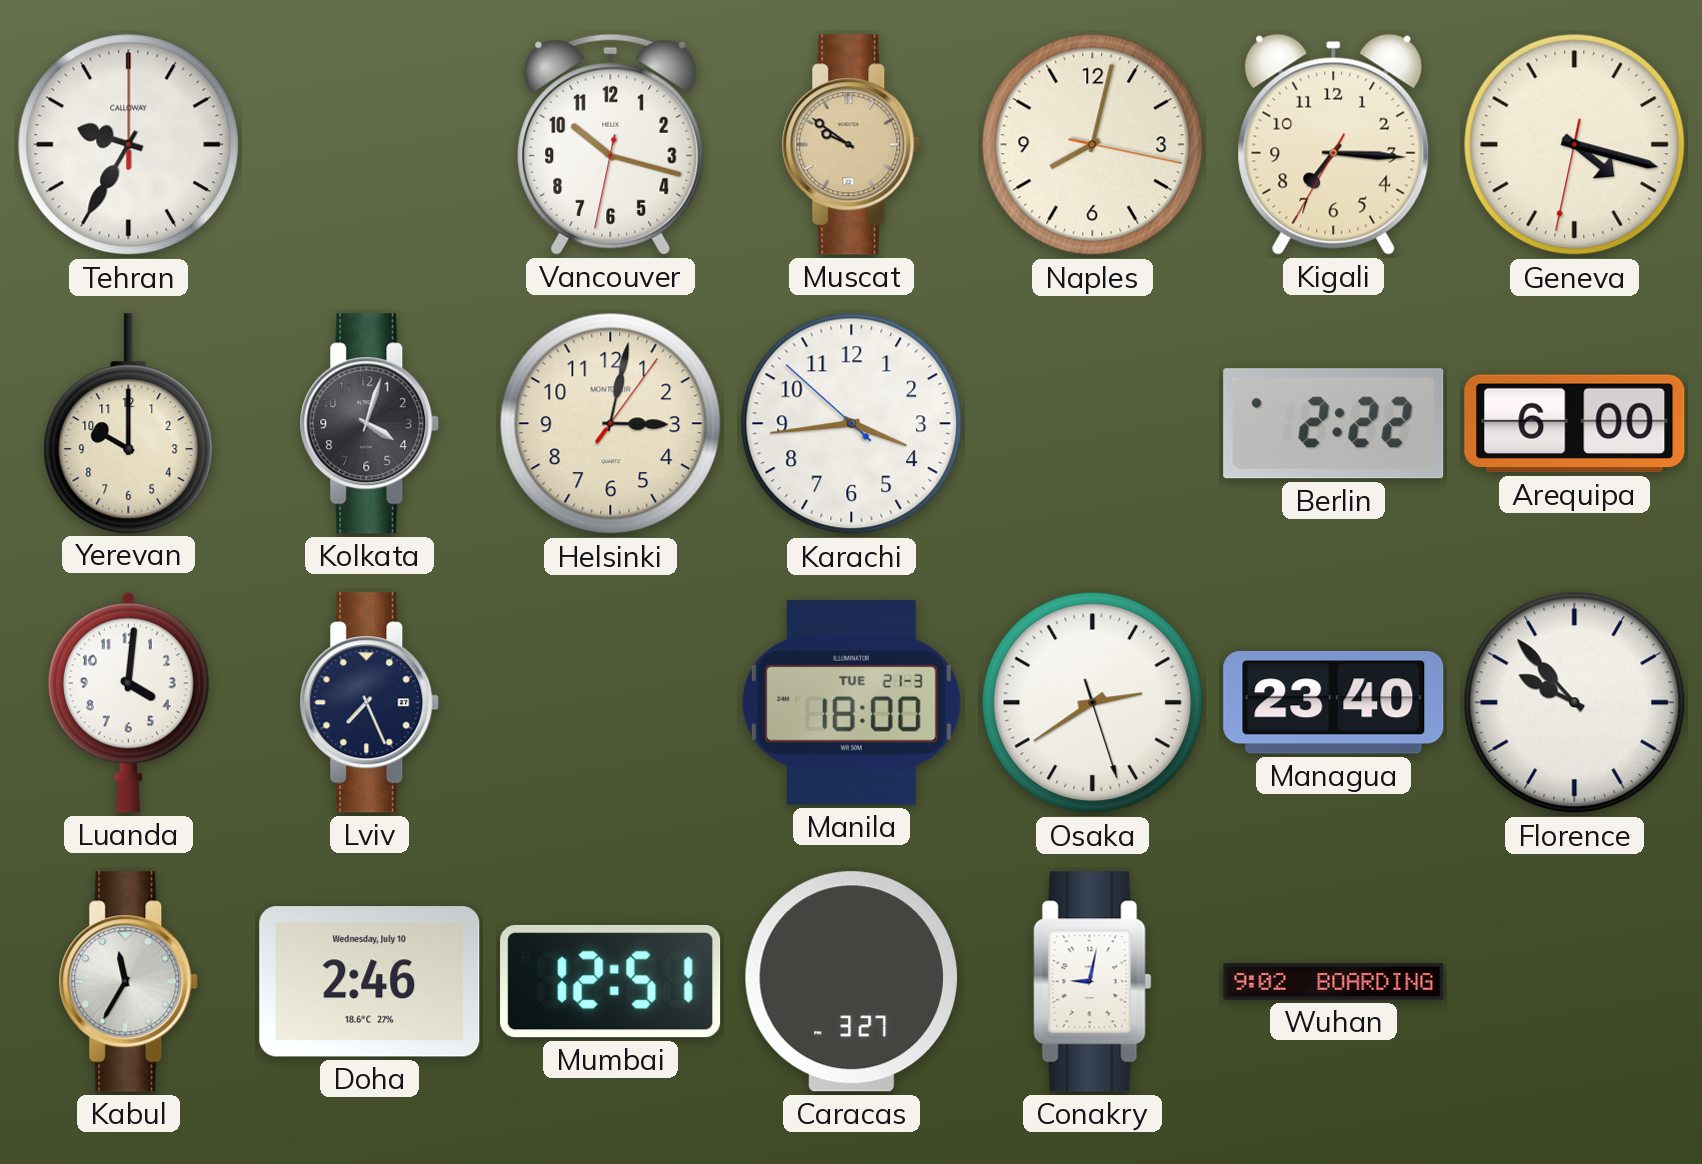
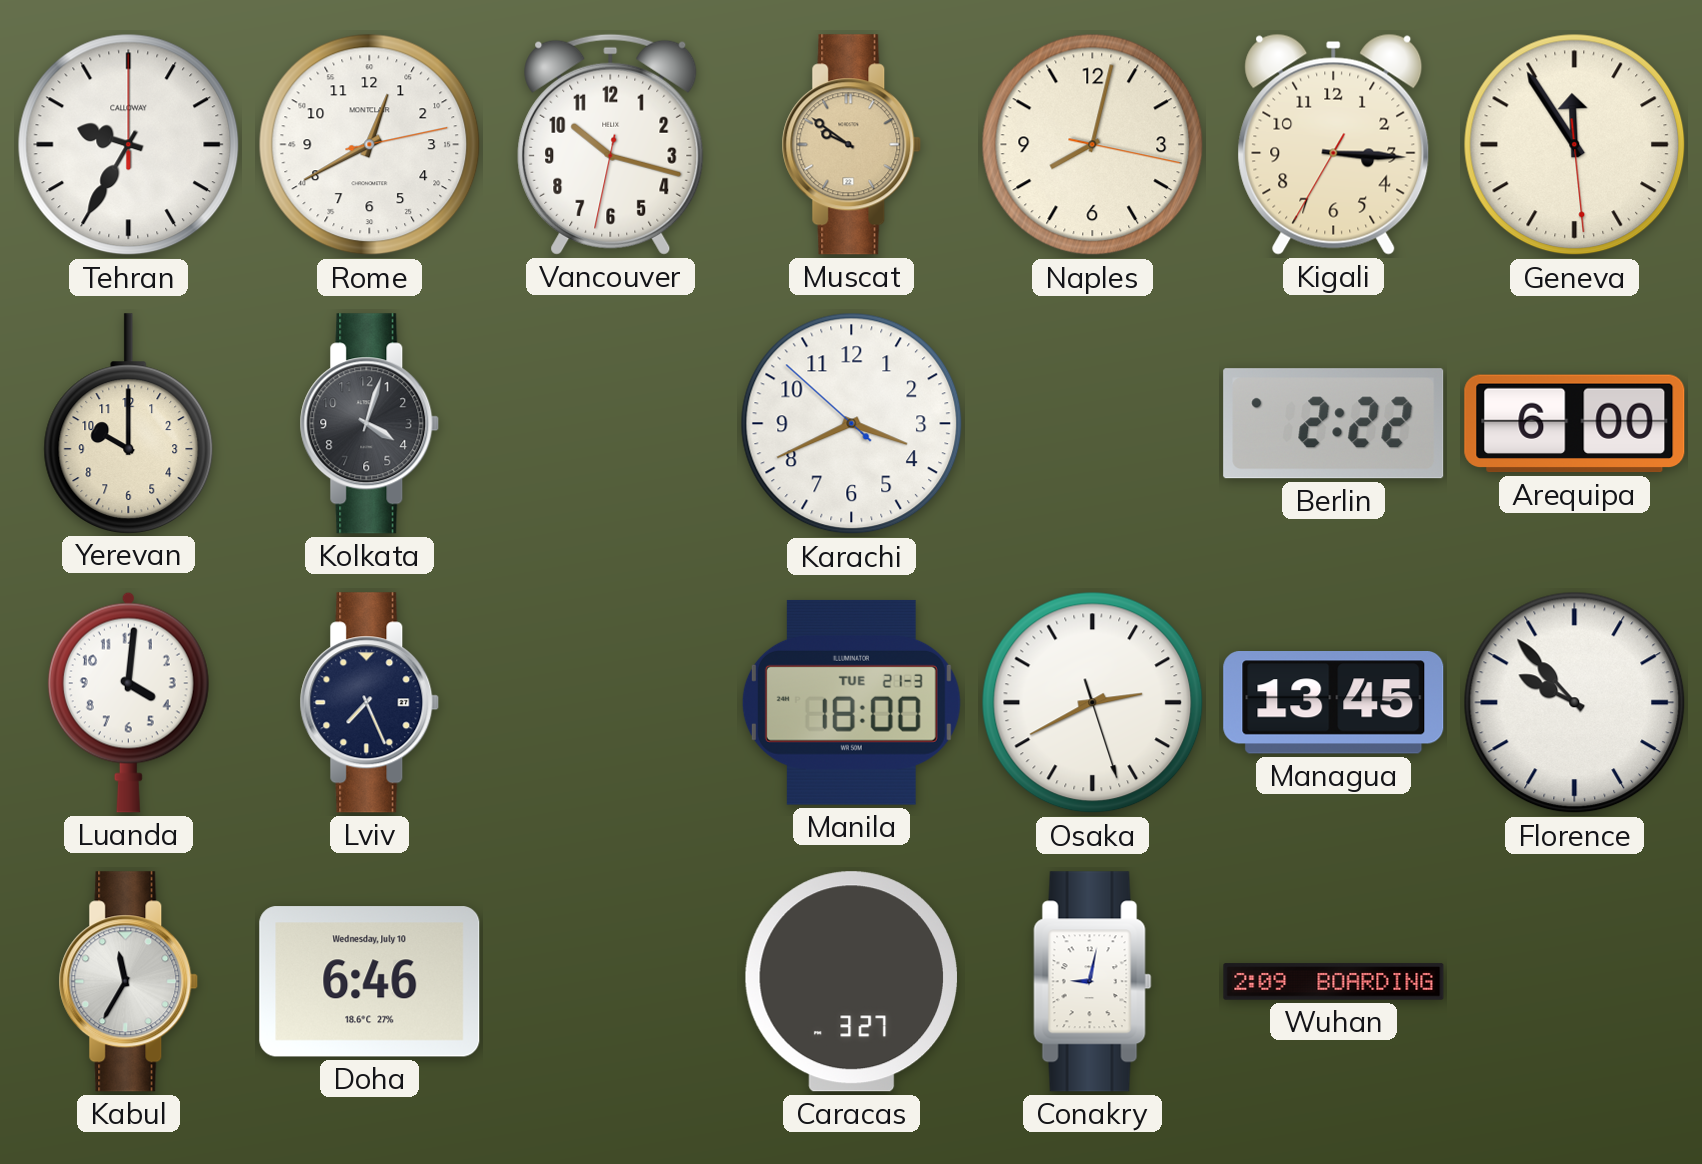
Rome: none -> 12:40 (370, 145)
Kigali: 7:15 -> 3:15 (1334, 144)
Geneva: 4:17 -> 11:54 (1575, 145)
Helsinki: 3:02 -> none (611, 424)
Karachi: 3:43 -> 3:40 (852, 424)
Osaka: 2:39 -> 2:40 (1093, 703)
Managua: 23:40 -> 13:45 (1334, 703)
Doha: 2:46 -> 6:46 (370, 982)
Mumbai: 12:51 -> none (611, 981)
Wuhan: 9:02 -> 2:09 (1334, 982)
